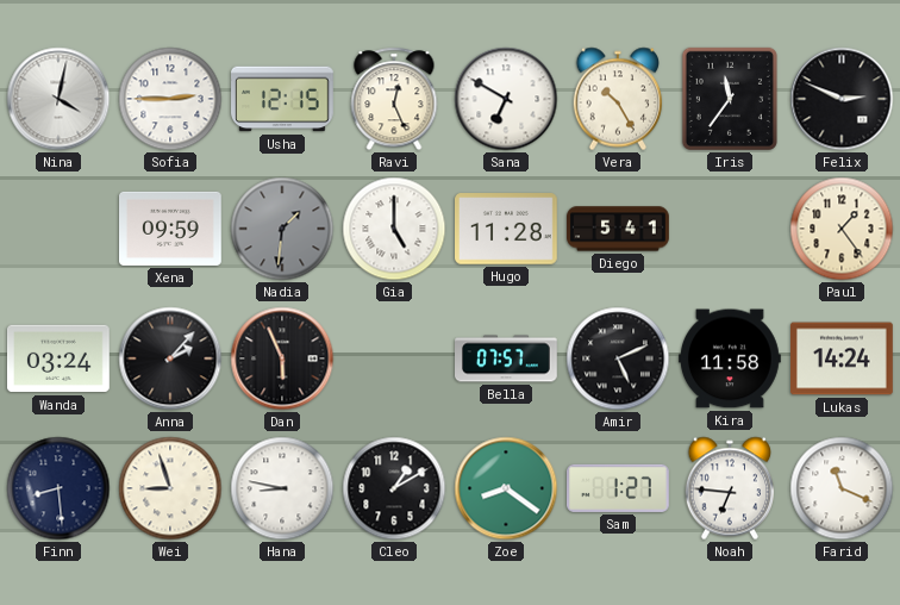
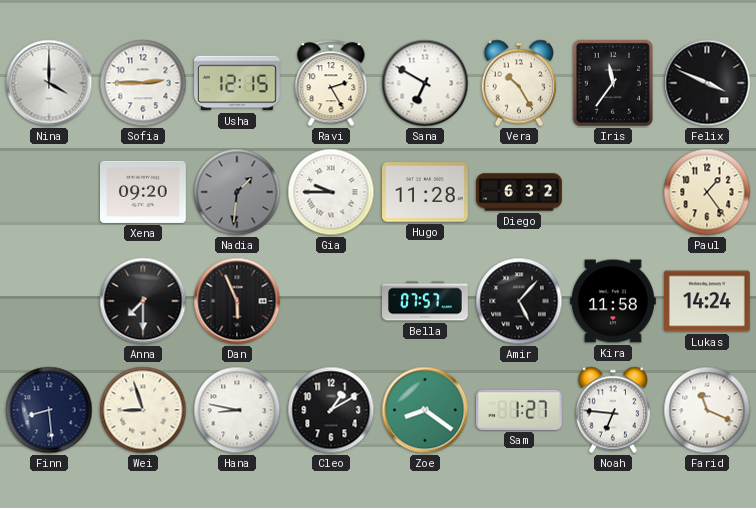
Nina: 4:02 -> 4:00 (49, 83)
Ravi: 12:26 -> 2:25 (331, 83)
Felix: 2:49 -> 3:49 (707, 83)
Xena: 09:59 -> 09:20 (144, 192)
Gia: 5:00 -> 9:45 (331, 192)
Diego: 5:41 -> 6:32 (519, 192)
Wanda: 03:24 -> none (58, 358)
Anna: 2:07 -> 7:30 (143, 301)
Amir: 5:11 -> 5:07 (519, 301)
